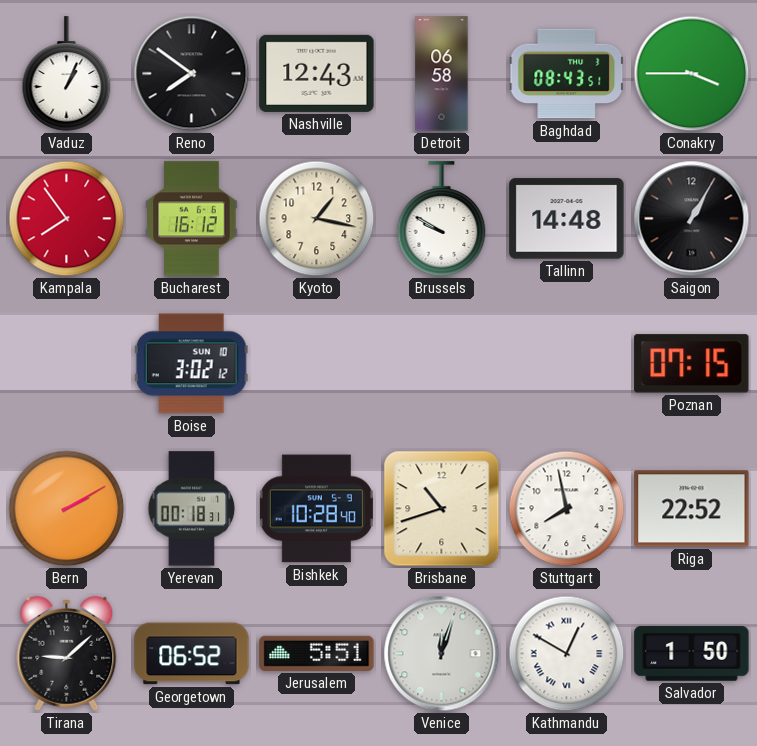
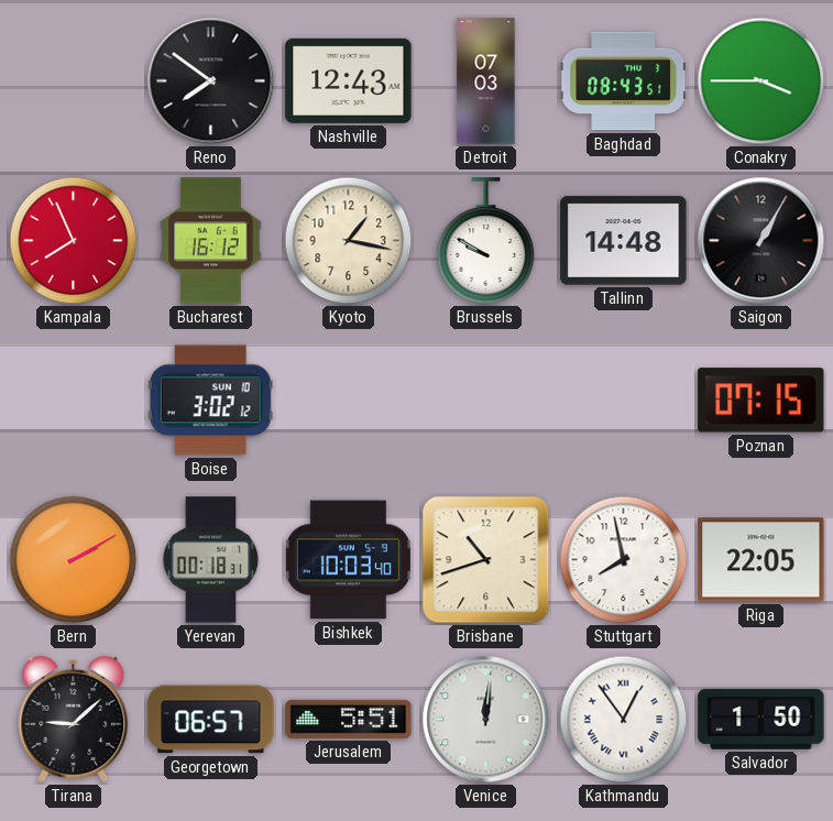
Vaduz: 1:04 -> none (67, 74)
Detroit: 06:58 -> 07:03 (486, 81)
Kampala: 7:54 -> 7:56 (74, 241)
Bishkek: 10:28 -> 10:03 (348, 560)
Riga: 22:52 -> 22:05 (761, 560)
Georgetown: 06:52 -> 06:57 (211, 720)
Venice: 12:03 -> 12:01 (486, 720)
Kathmandu: 12:50 -> 12:54 (624, 720)
